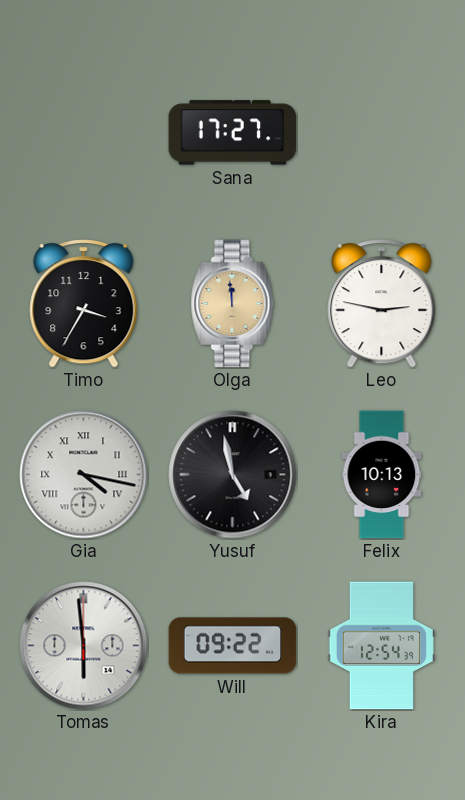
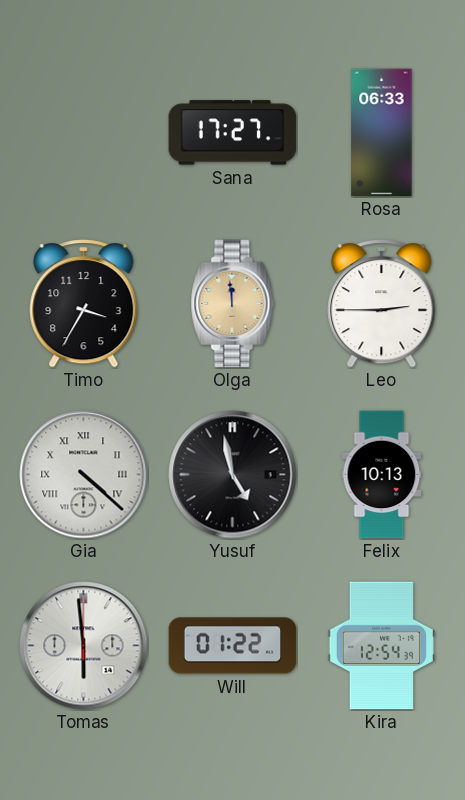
Rosa: none -> 06:33 (382, 133)
Leo: 2:47 -> 2:45 (382, 304)
Gia: 4:17 -> 4:22 (84, 475)
Will: 09:22 -> 01:22 (233, 646)
